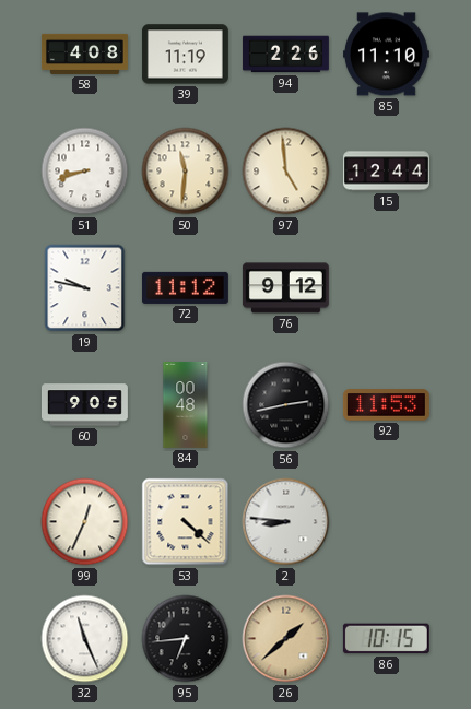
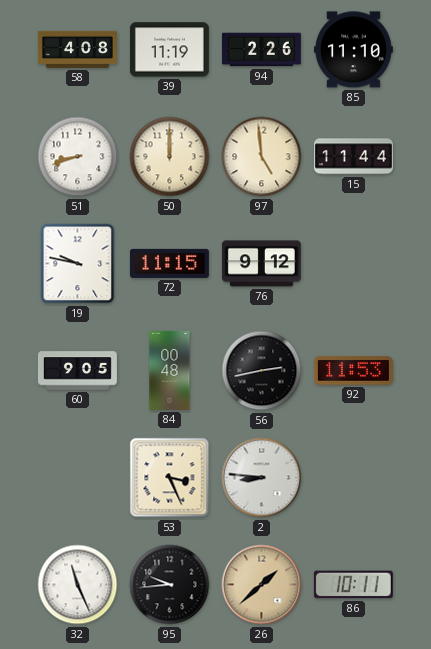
50: 11:31 -> 12:00 (170, 157)
15: 12:44 -> 11:44 (353, 157)
72: 11:12 -> 11:15 (169, 263)
99: 12:34 -> none (85, 522)
53: 4:22 -> 3:26 (170, 478)
95: 6:44 -> 9:44 (170, 585)
86: 10:15 -> 10:11 (353, 585)
